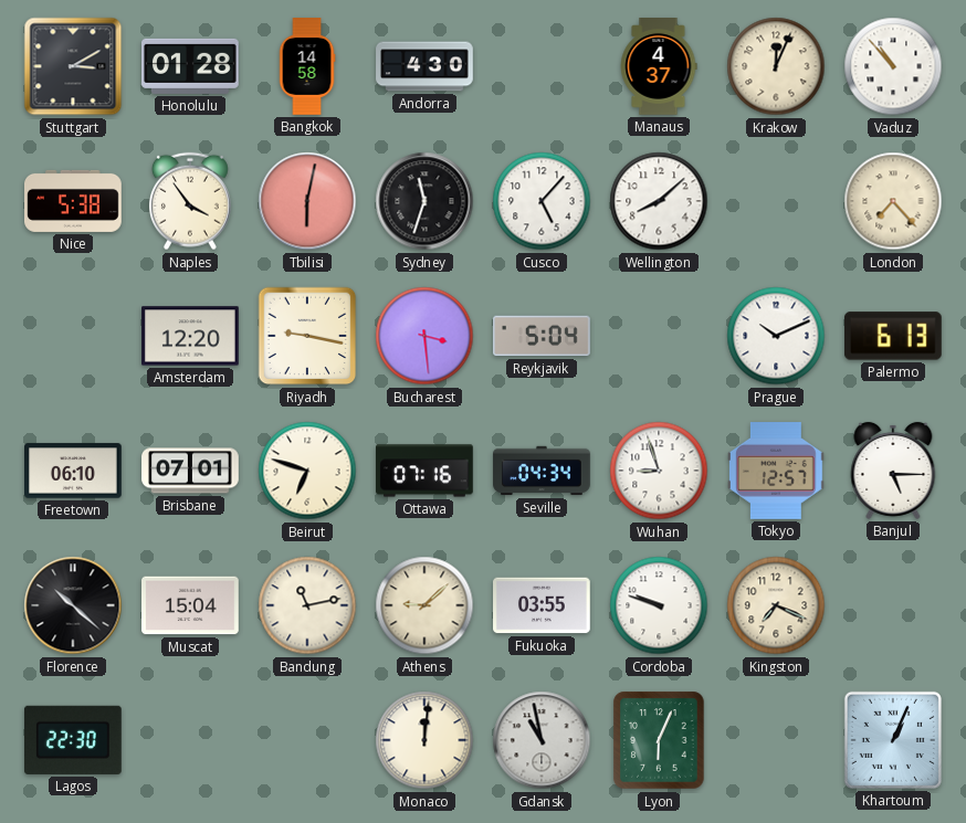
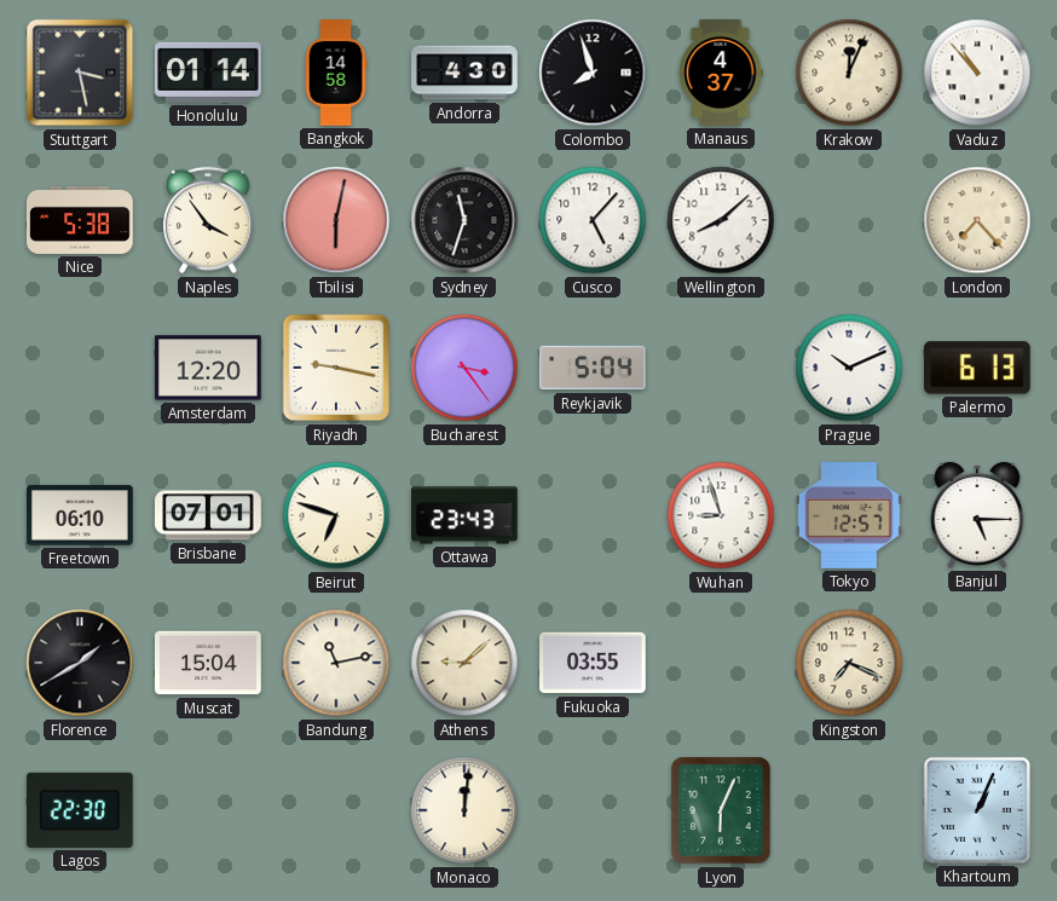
Stuttgart: 3:10 -> 3:28 (80, 73)
Honolulu: 01:28 -> 01:14 (209, 73)
Colombo: none -> 7:57 (593, 73)
Bucharest: 3:29 -> 3:24 (464, 368)
Ottawa: 07:16 -> 23:43 (466, 515)
Seville: 04:34 -> none (542, 471)
Florence: 10:22 -> 1:40 (80, 663)
Cordoba: 9:48 -> none (659, 605)
Gdansk: 10:58 -> none (542, 740)
